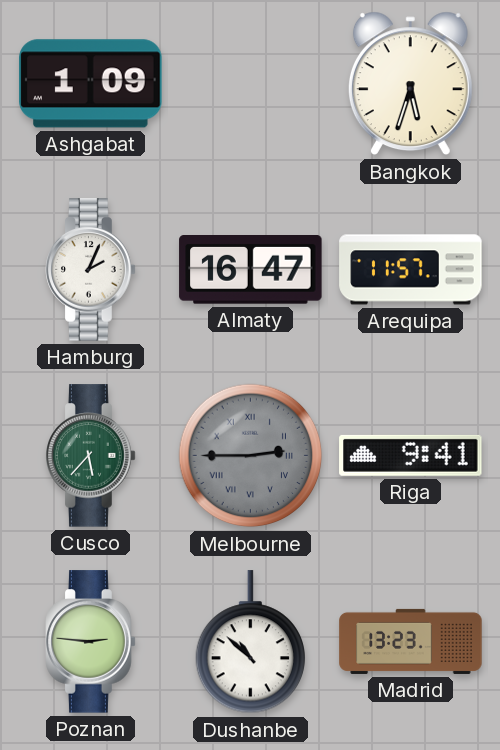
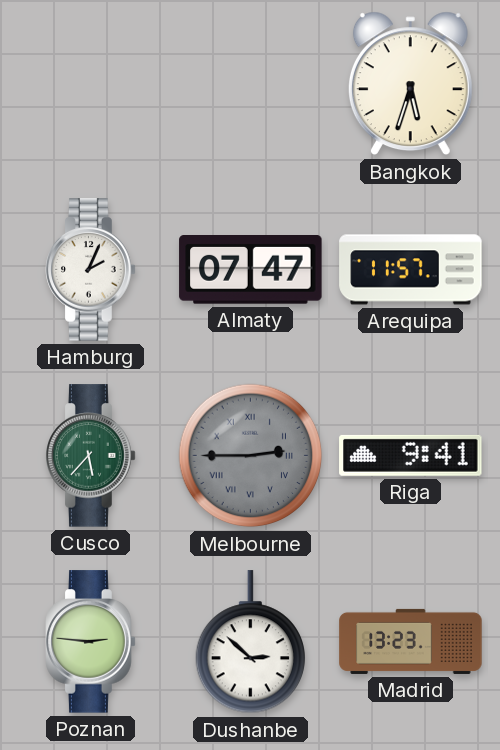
Ashgabat: 1:09 -> none (91, 84)
Almaty: 16:47 -> 07:47 (251, 270)
Dushanbe: 10:52 -> 2:52 (250, 642)
